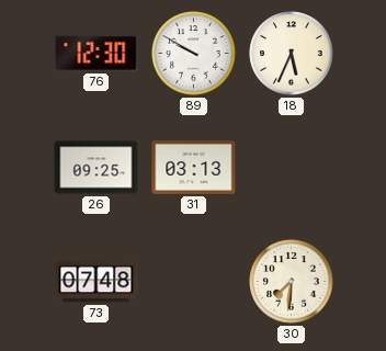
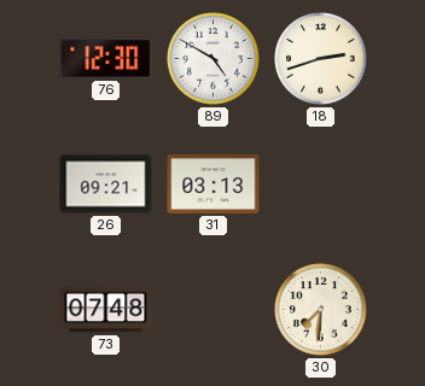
89: 9:50 -> 4:50 (214, 59)
18: 5:34 -> 2:42 (321, 59)
26: 09:25 -> 09:21 (106, 185)
